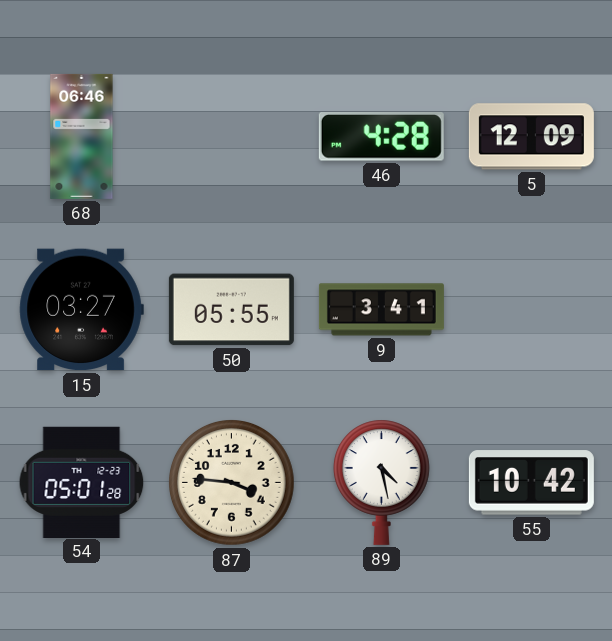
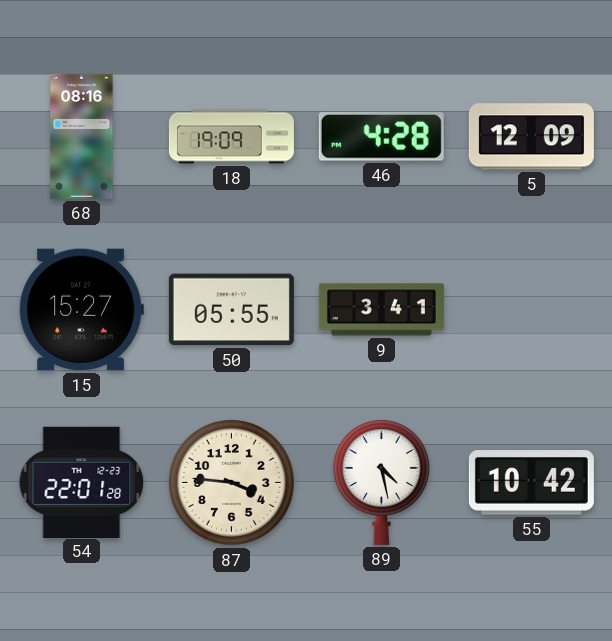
68: 06:46 -> 08:16 (82, 136)
18: none -> 19:09 (231, 137)
15: 03:27 -> 15:27 (81, 310)
54: 05:01 -> 22:01 (82, 482)
